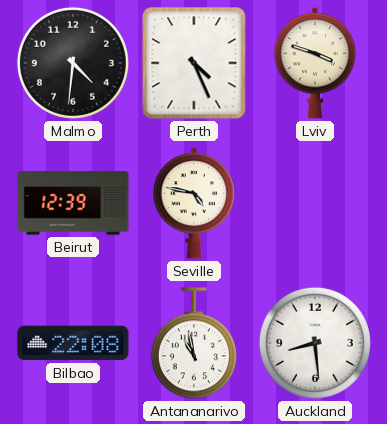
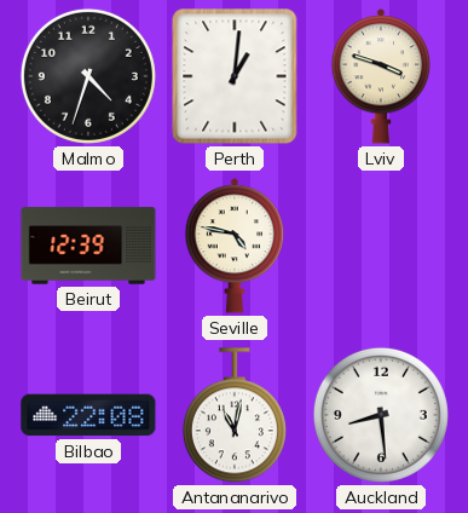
Malmo: 4:31 -> 4:33 (88, 76)
Perth: 4:26 -> 1:01 (235, 76)
Antananarivo: 10:58 -> 11:02 (235, 416)
